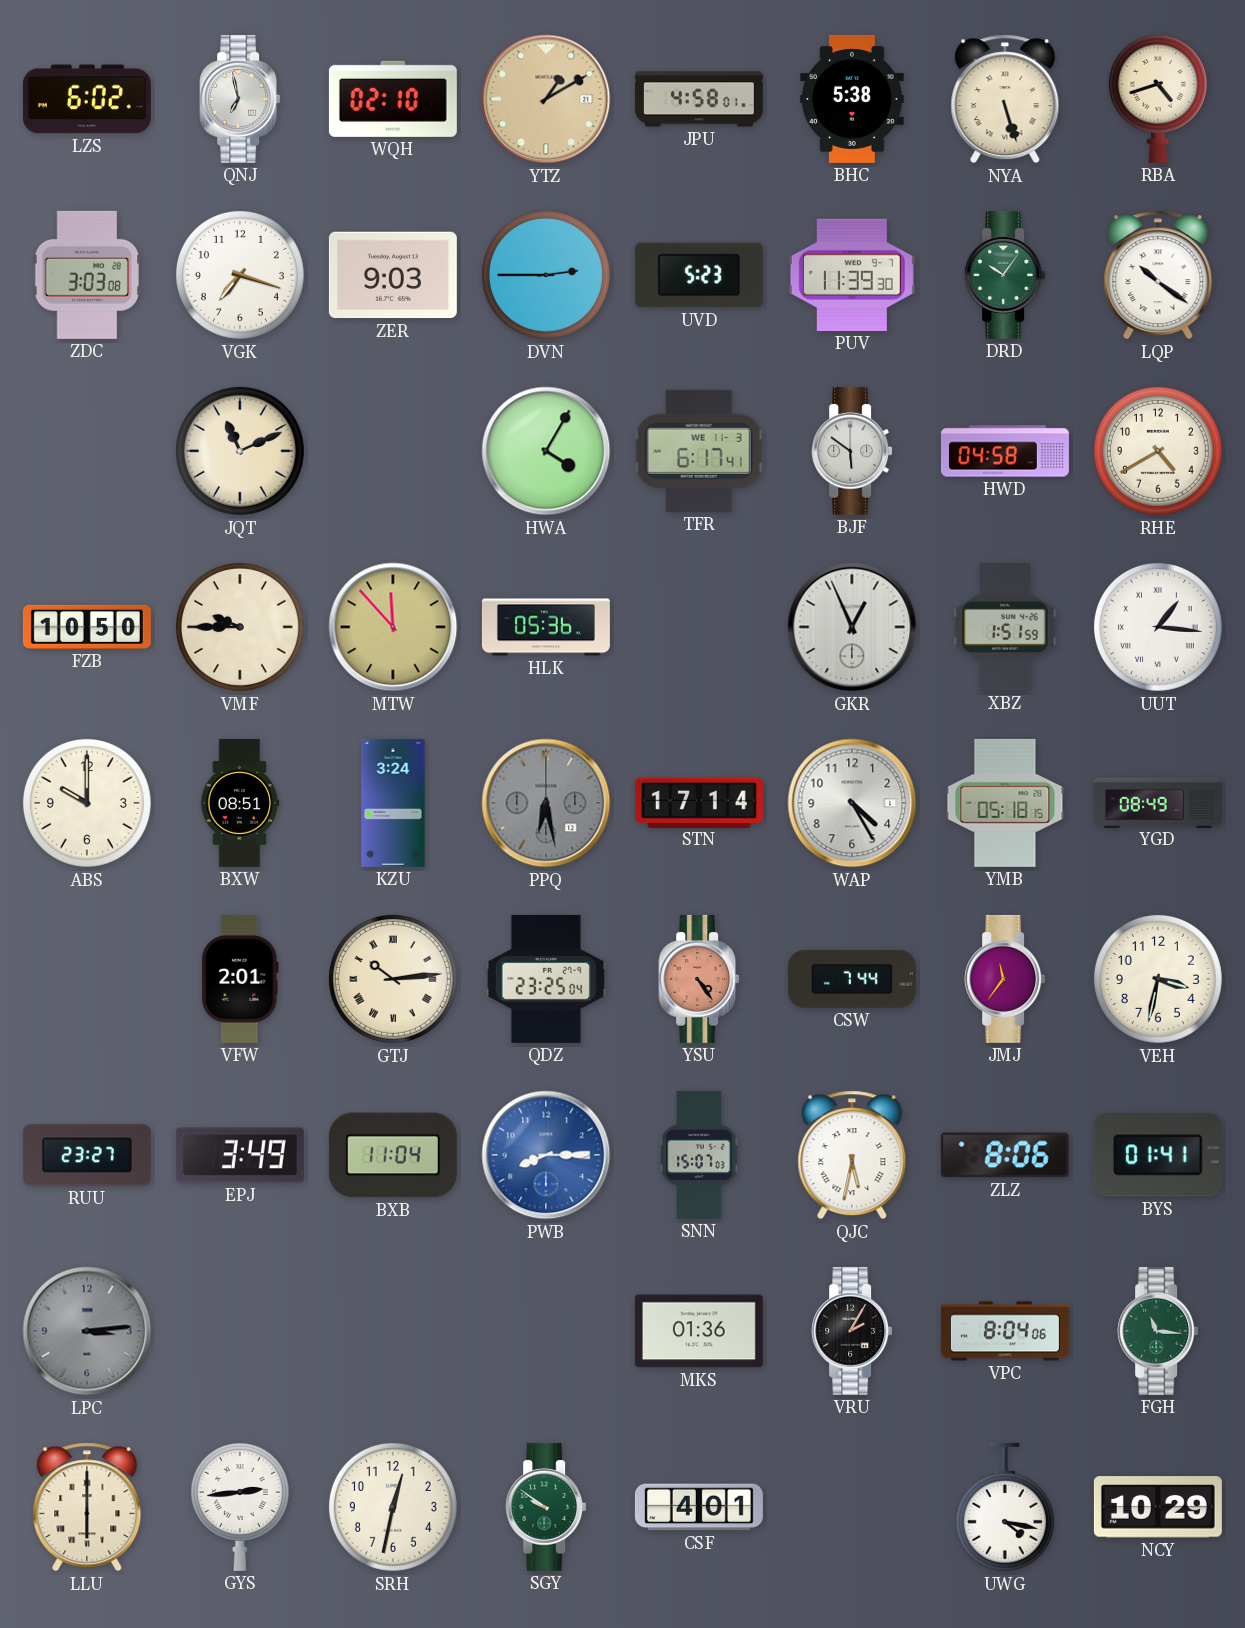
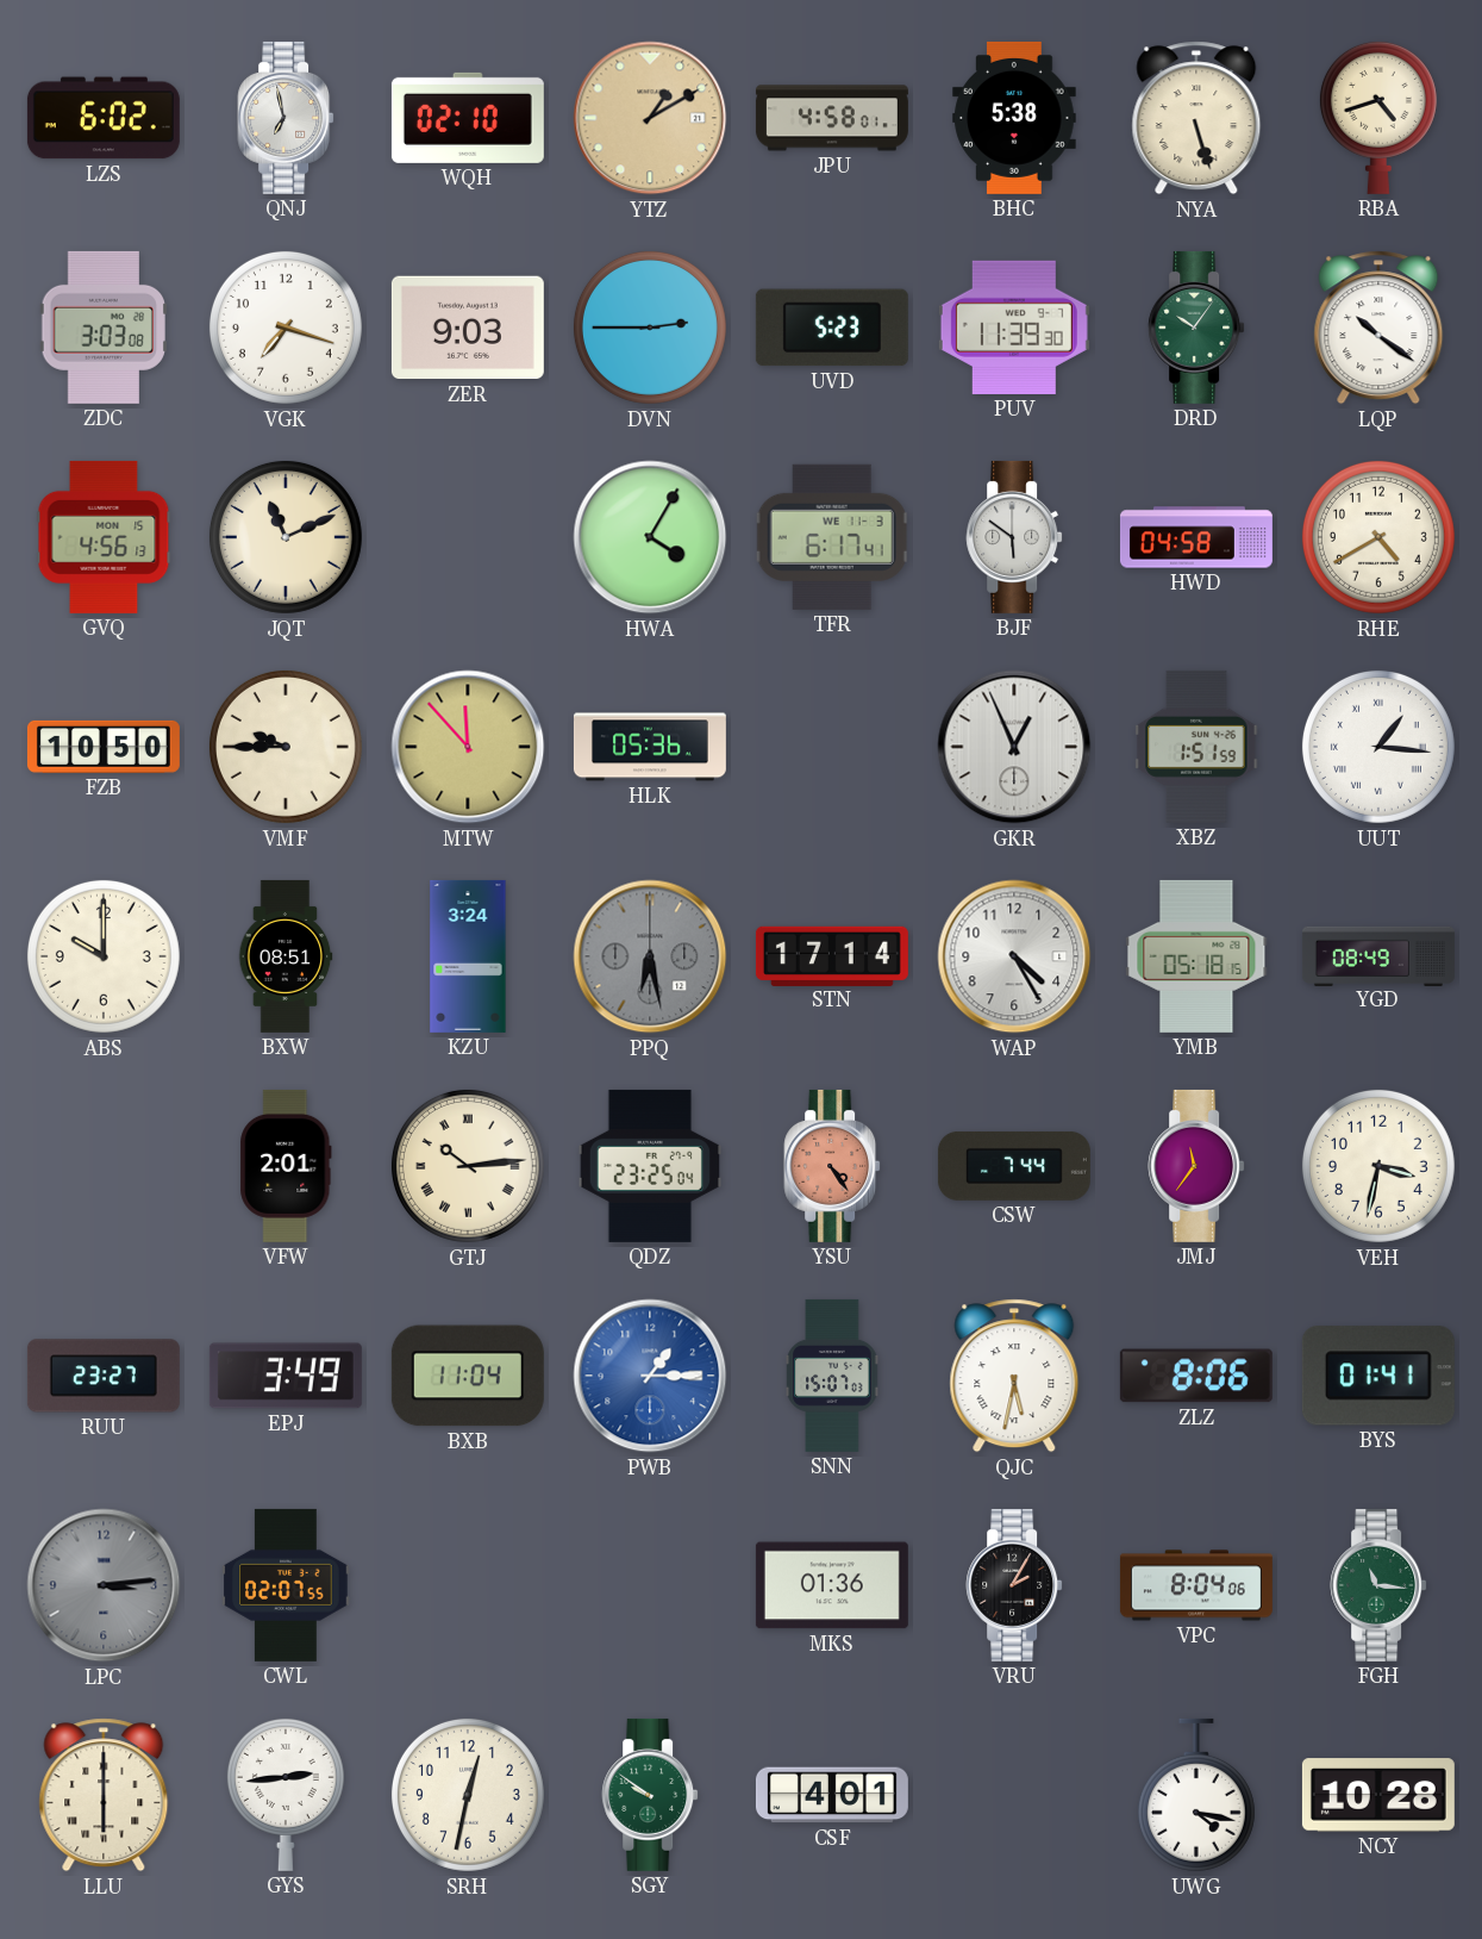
GVQ: none -> 4:56 (104, 537)
PWB: 8:15 -> 1:15 (650, 1376)
CWL: none -> 02:07 (286, 1585)
NCY: 10:29 -> 10:28 (1378, 1795)
